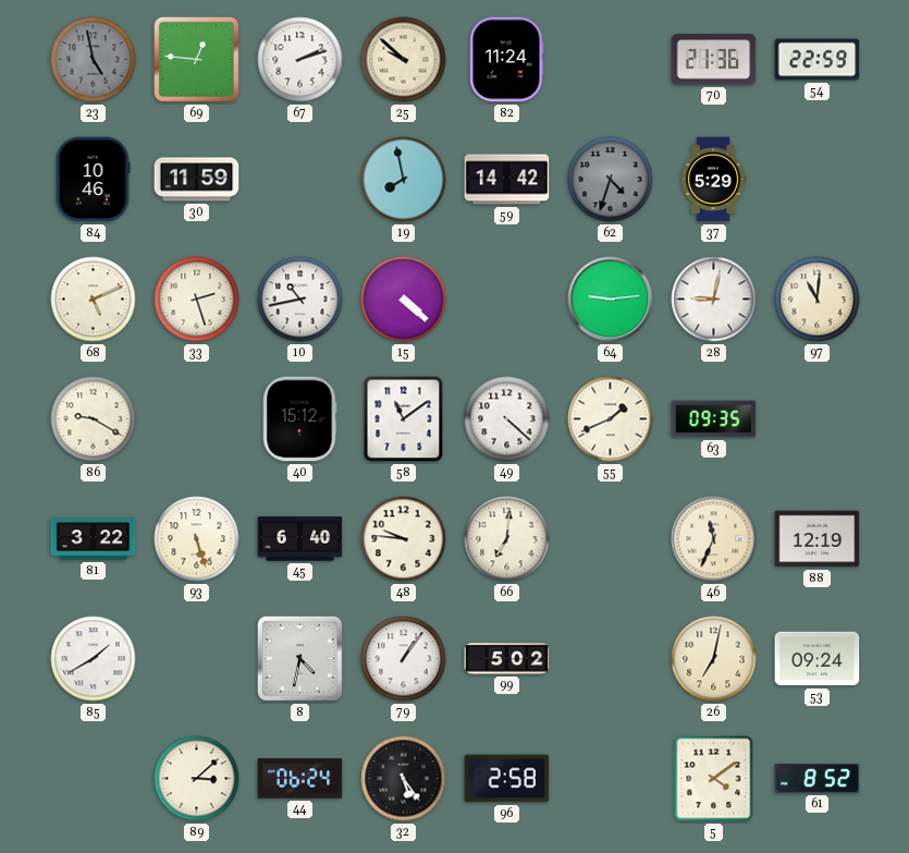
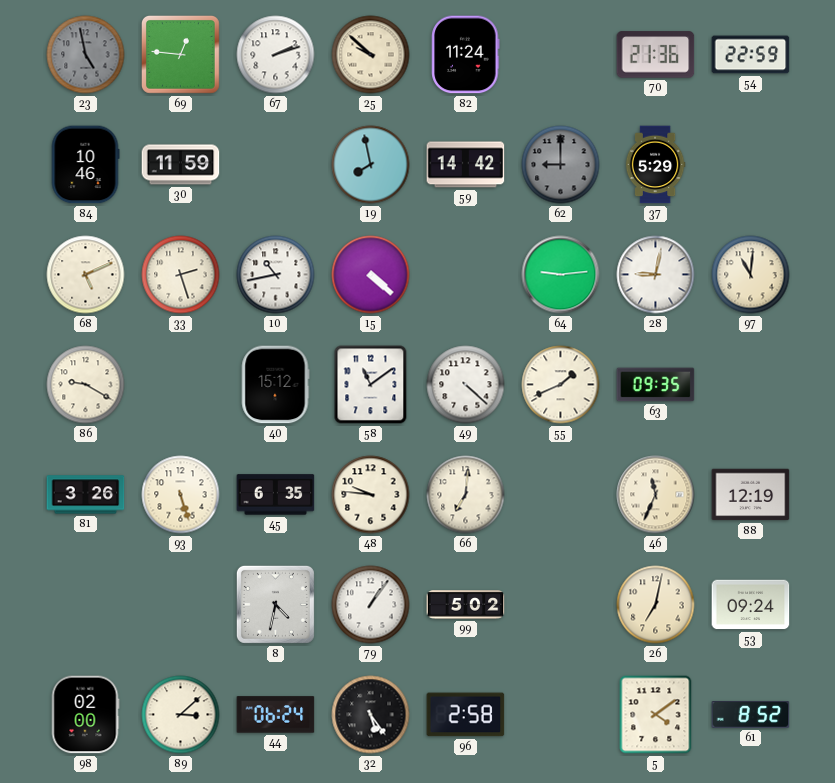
62: 4:33 -> 9:00 (561, 165)
81: 3:22 -> 3:26 (86, 495)
45: 6:40 -> 6:35 (276, 495)
85: 1:40 -> none (94, 659)
98: none -> 02:00 (85, 715)
